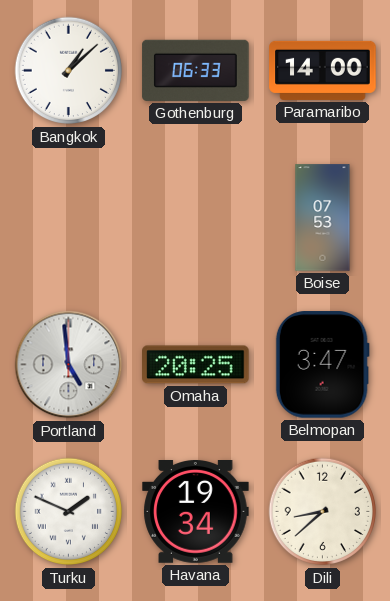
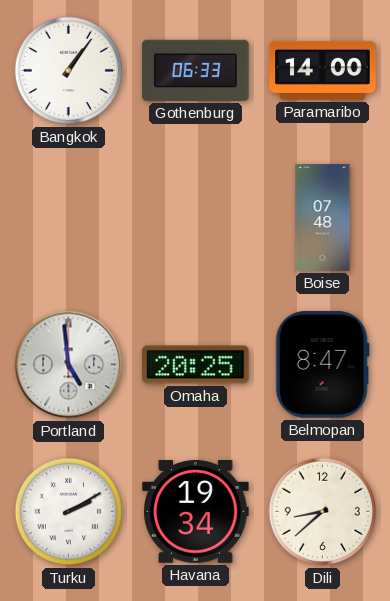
Bangkok: 1:08 -> 1:06 (69, 71)
Boise: 07:53 -> 07:48 (323, 218)
Belmopan: 3:47 -> 8:47 (322, 365)
Turku: 1:49 -> 2:10 (69, 512)
